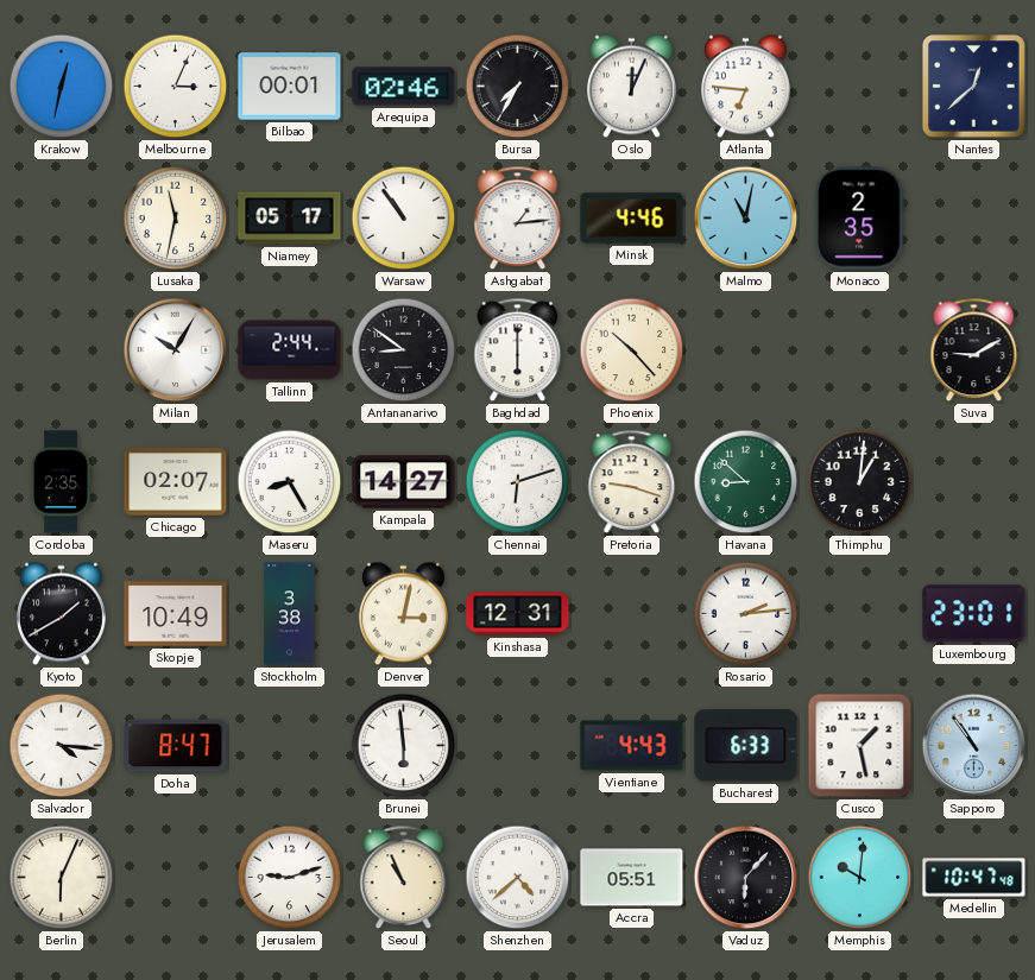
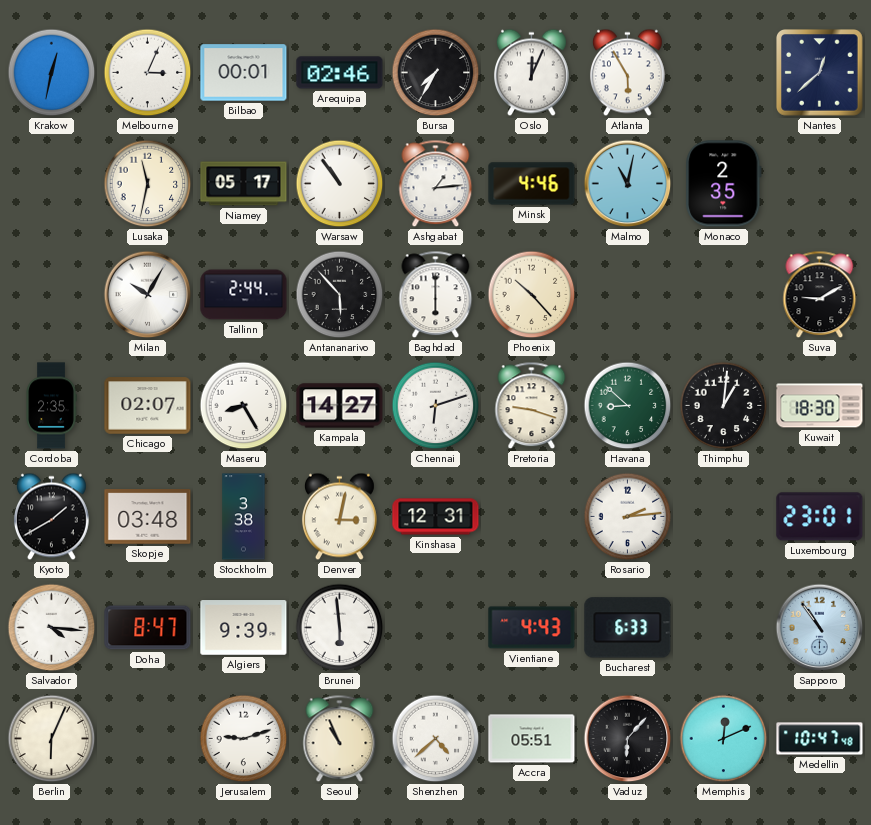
Atlanta: 6:46 -> 5:55 (627, 73)
Antananarivo: 8:51 -> 5:53 (340, 295)
Kuwait: none -> 18:30 (820, 406)
Skopje: 10:49 -> 03:48 (148, 517)
Algiers: none -> 9:39 (244, 628)
Cusco: 1:28 -> none (860, 746)
Memphis: 10:01 -> 12:11 (724, 739)
